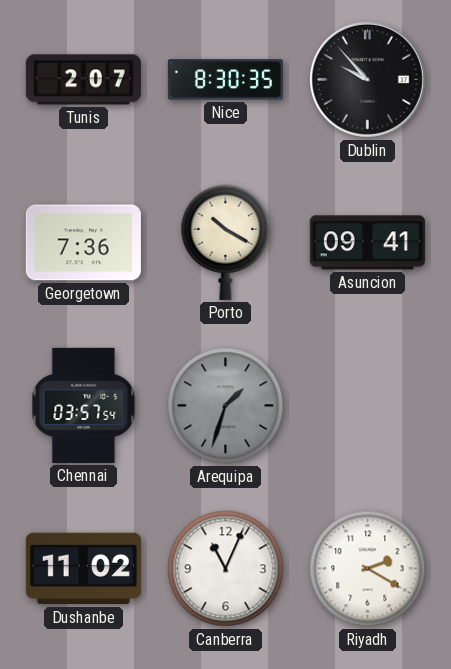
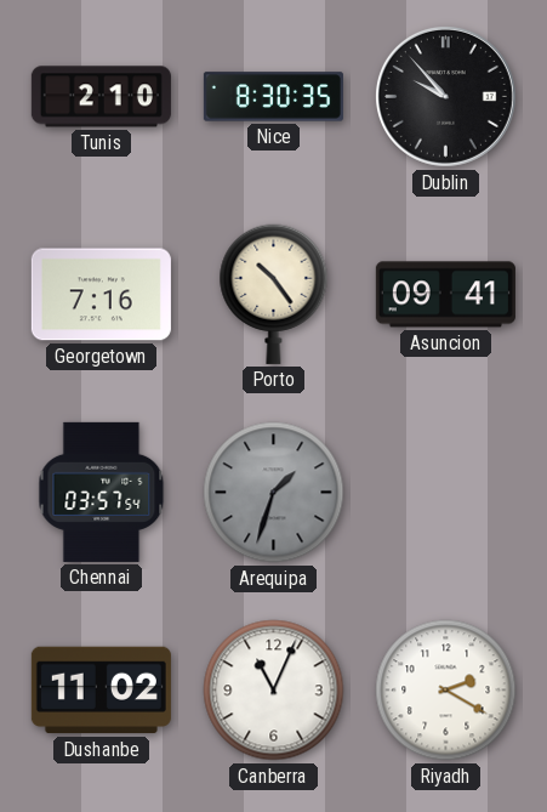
Tunis: 2:07 -> 2:10 (101, 97)
Georgetown: 7:36 -> 7:16 (101, 295)
Porto: 10:20 -> 10:24 (274, 294)
